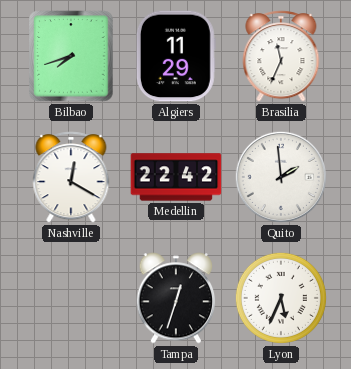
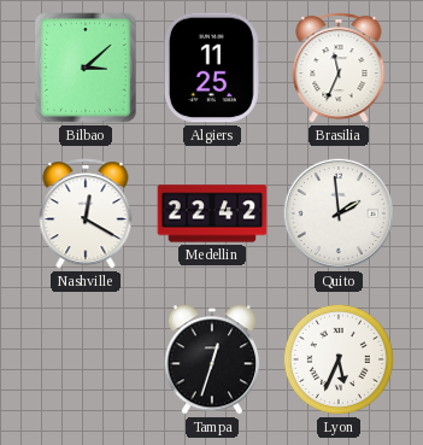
Bilbao: 7:42 -> 3:08 (86, 68)
Algiers: 11:29 -> 11:25 (212, 68)
